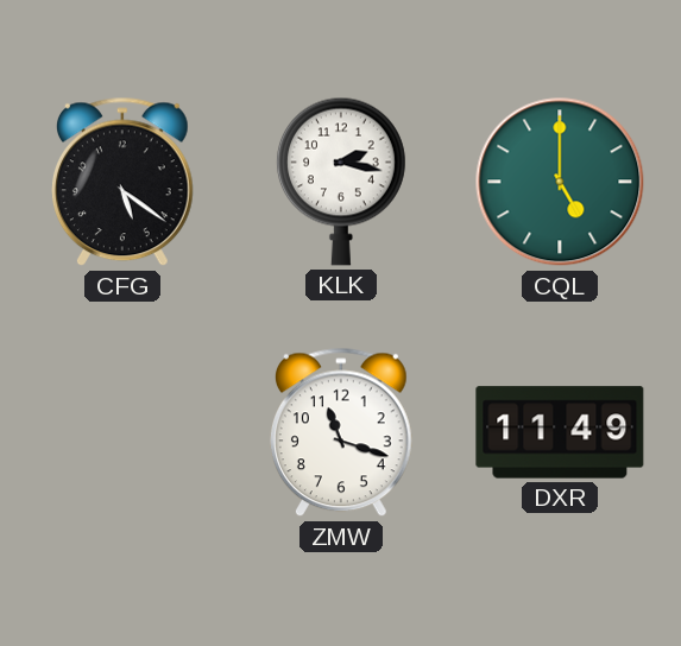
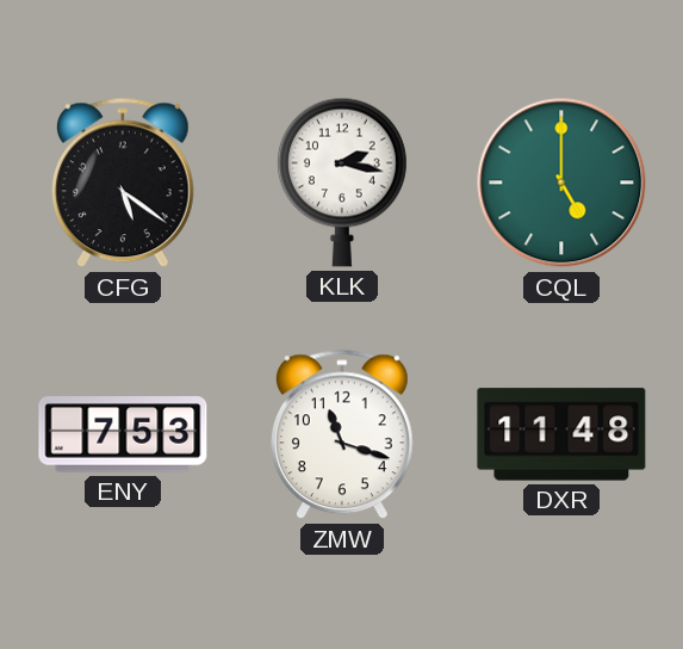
ENY: none -> 7:53 (123, 434)
DXR: 11:49 -> 11:48 (561, 434)
